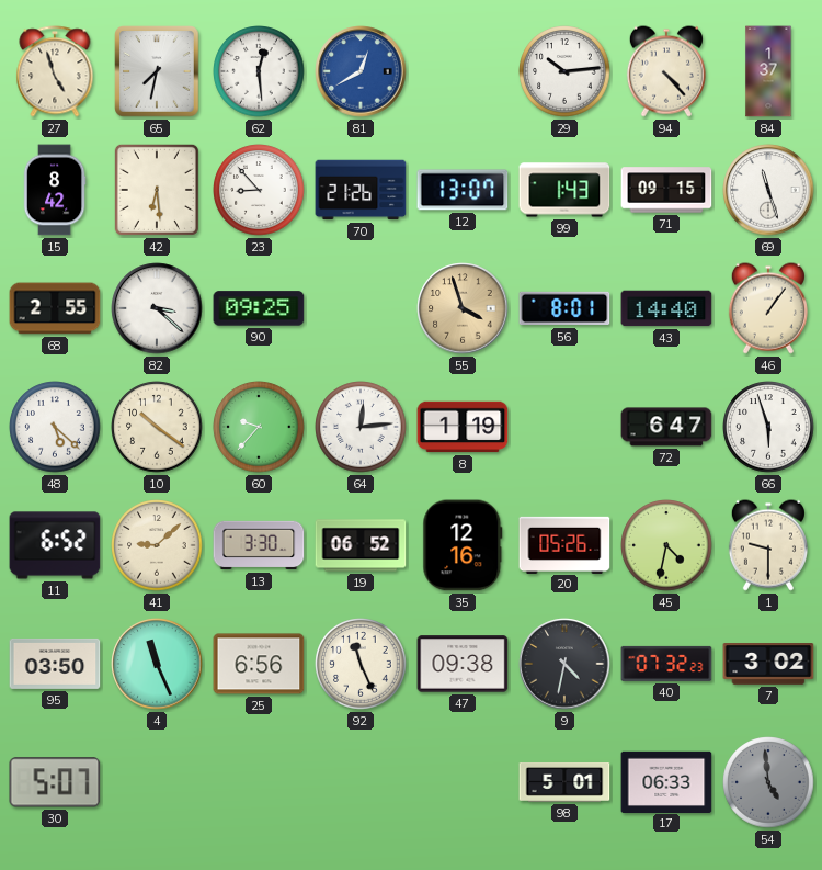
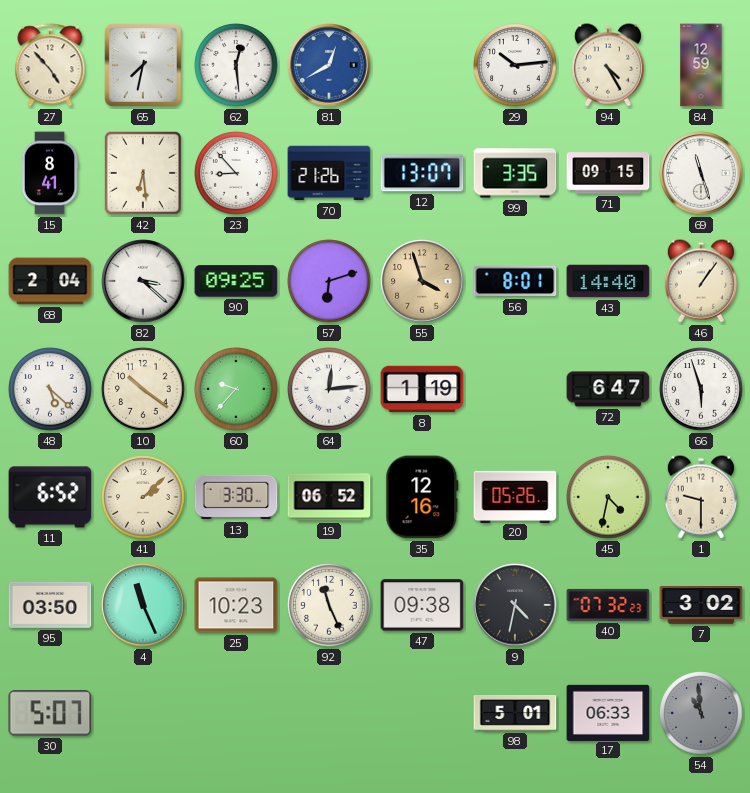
27: 4:57 -> 4:53 (50, 65)
94: 4:23 -> 4:25 (608, 65)
84: 1:37 -> 12:59 (701, 65)
15: 8:42 -> 8:41 (50, 173)
99: 1:43 -> 3:35 (515, 173)
68: 2:55 -> 2:04 (50, 281)
57: none -> 6:12 (329, 281)
41: 9:08 -> 2:08 (143, 497)
25: 6:56 -> 10:23 (236, 605)
54: 4:59 -> 10:59 (701, 713)
